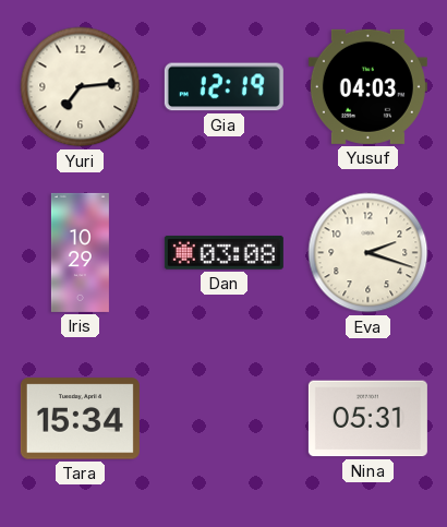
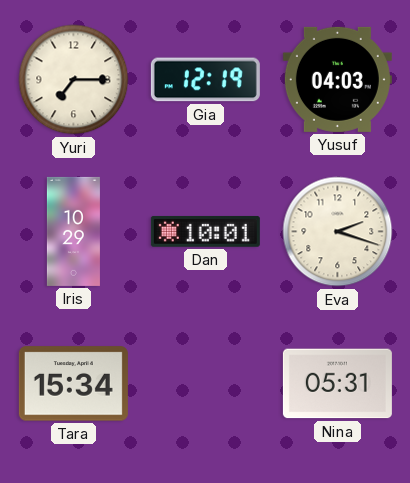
Yuri: 7:14 -> 7:15 (74, 80)
Dan: 03:08 -> 10:01 (205, 231)
